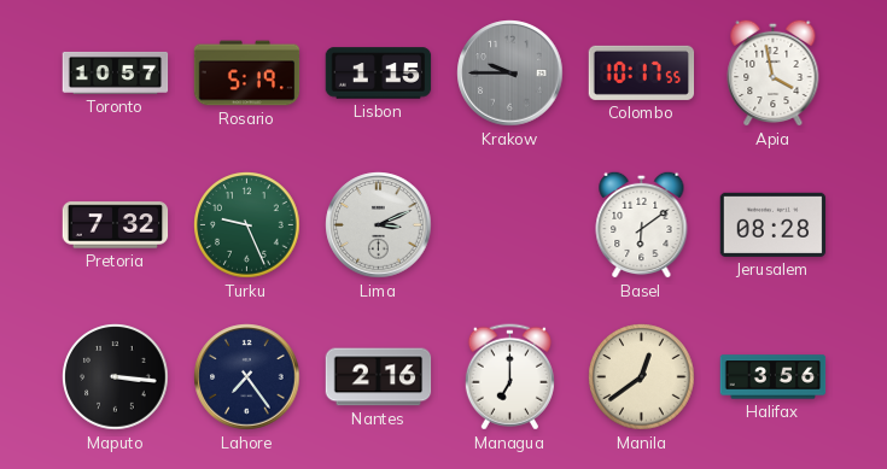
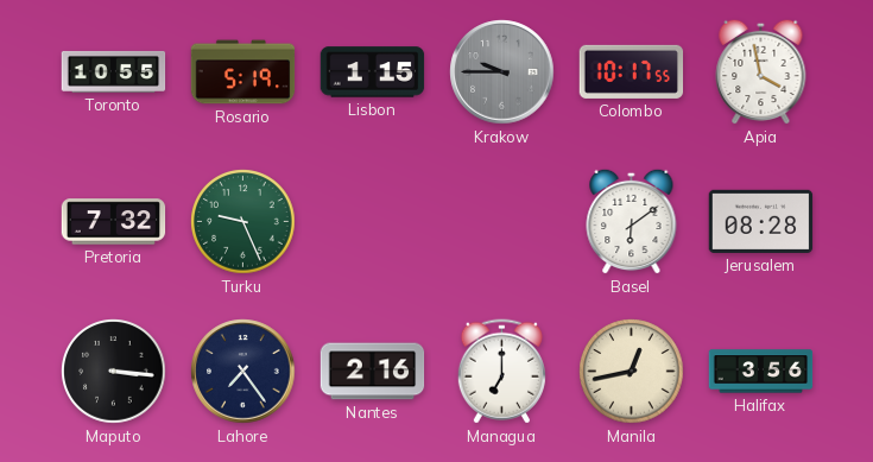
Toronto: 10:57 -> 10:55 (114, 71)
Lima: 3:11 -> none (379, 225)
Manila: 12:39 -> 12:43 (632, 372)
